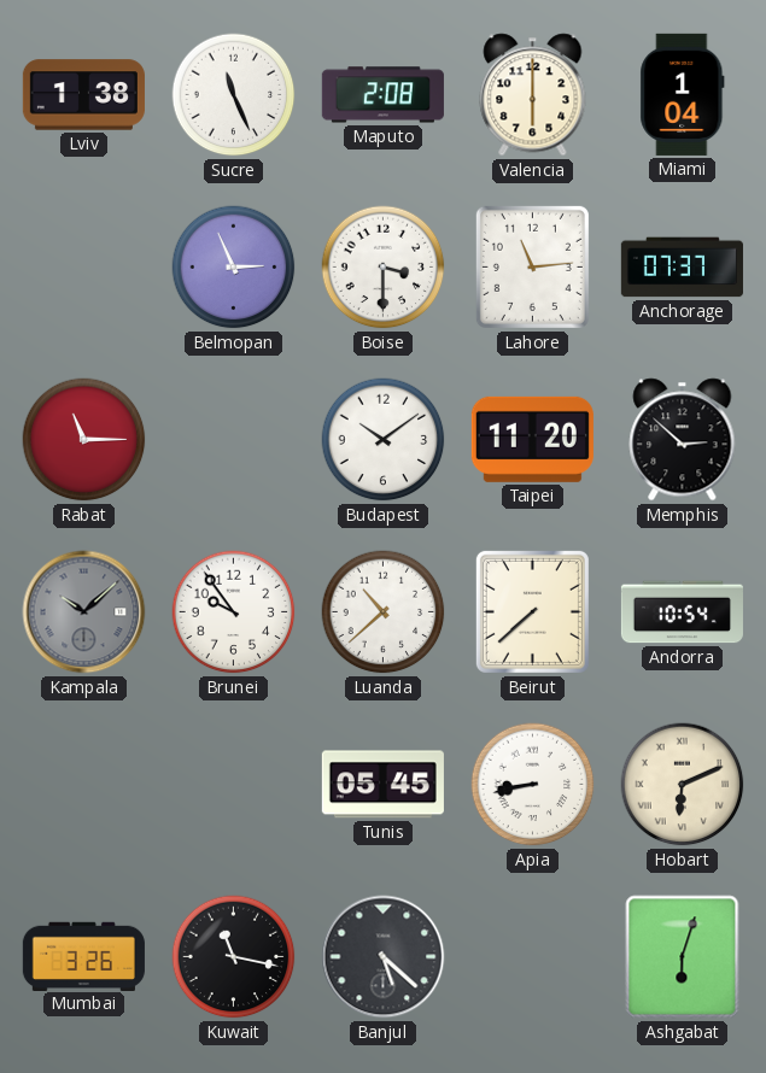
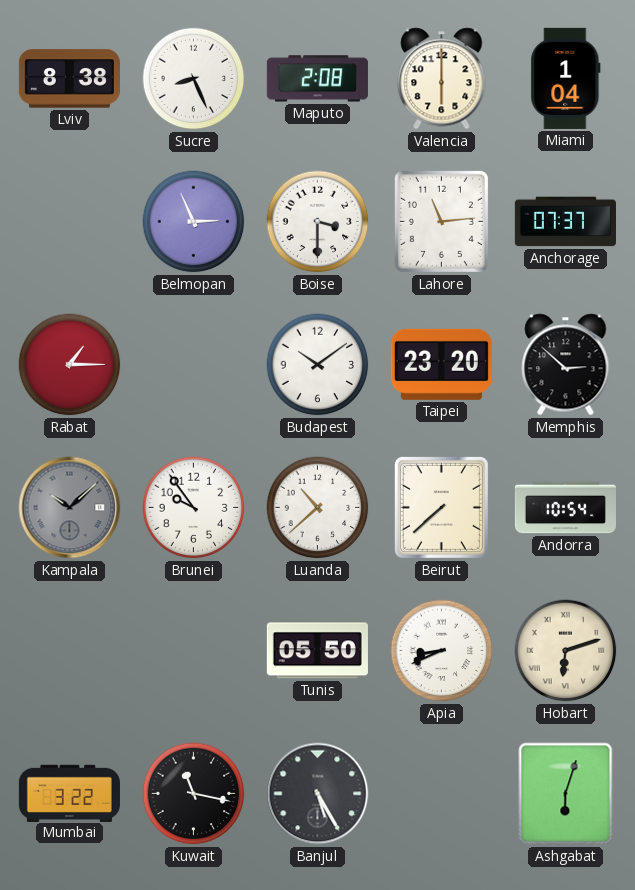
Lviv: 1:38 -> 8:38 (69, 79)
Sucre: 11:26 -> 8:26 (194, 79)
Rabat: 11:15 -> 1:15 (70, 365)
Taipei: 11:20 -> 23:20 (441, 364)
Tunis: 05:45 -> 05:50 (317, 651)
Apia: 8:43 -> 8:41 (442, 651)
Hobart: 6:11 -> 6:12 (566, 651)
Mumbai: 3:26 -> 3:22 (69, 793)
Banjul: 5:22 -> 5:25 (318, 794)
